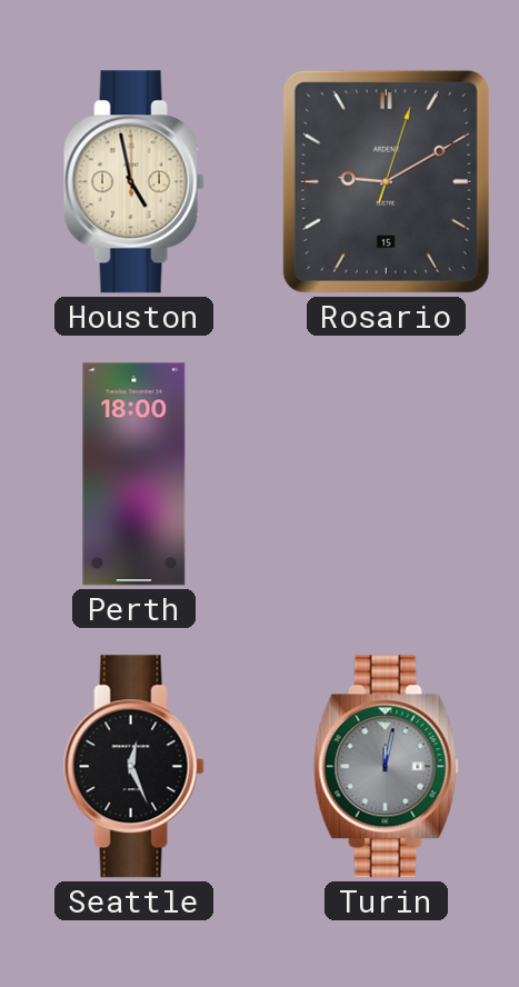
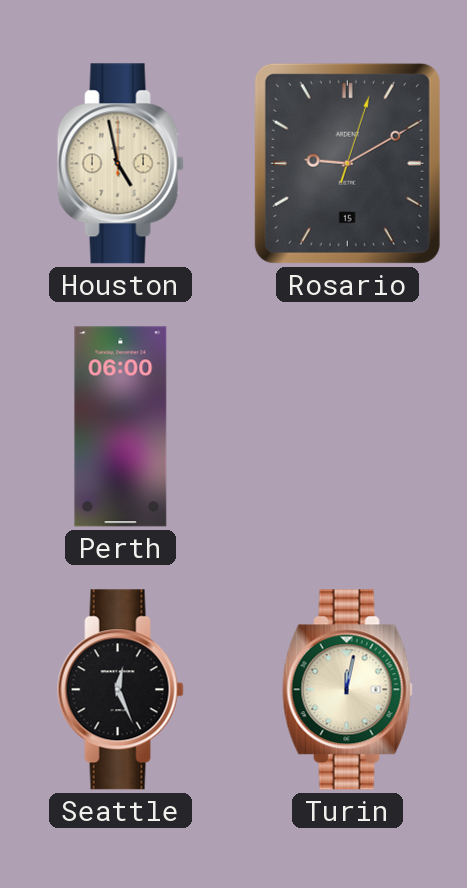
Perth: 18:00 -> 06:00 (121, 427)
Turin dial: grey -> cream (347, 690)
